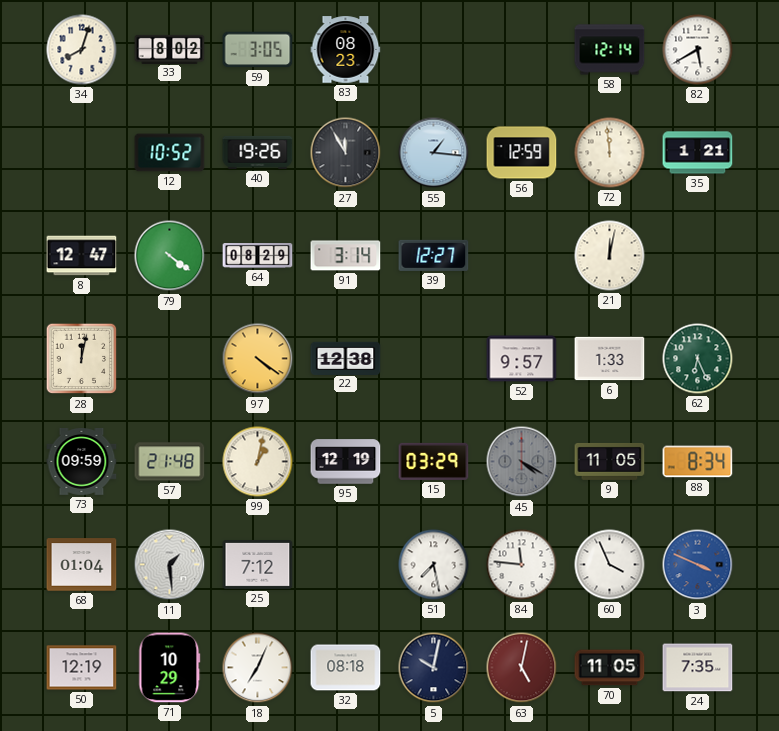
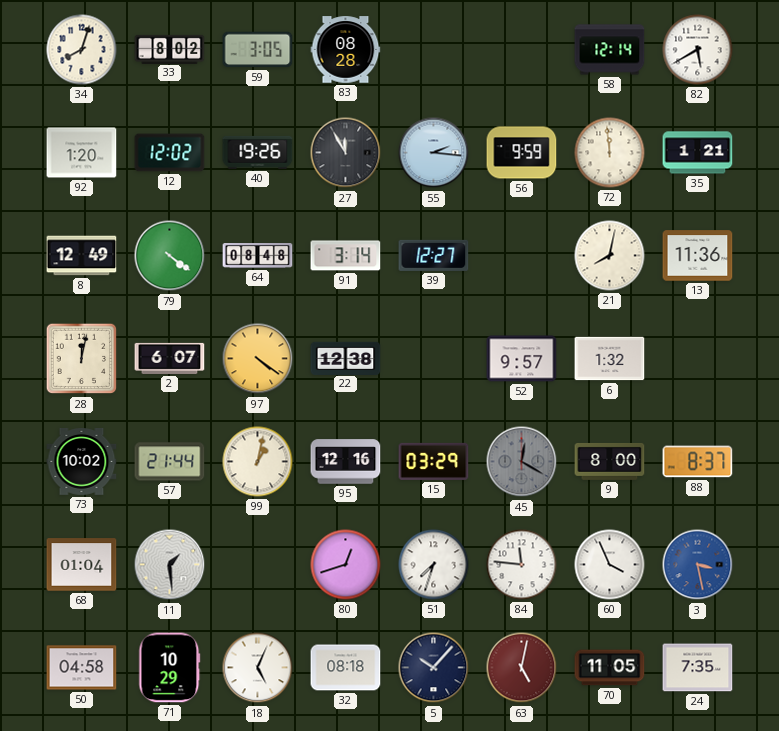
83: 08:23 -> 08:28 (346, 50)
92: none -> 1:20 (82, 153)
12: 10:52 -> 12:02 (170, 153)
55: 1:16 -> 2:16 (434, 153)
56: 12:59 -> 9:59 (522, 153)
8: 12:47 -> 12:49 (82, 256)
64: 08:29 -> 08:48 (258, 256)
21: 12:02 -> 8:02 (610, 256)
13: none -> 11:36 (698, 256)
2: none -> 6:07 (170, 358)
6: 1:33 -> 1:32 (610, 359)
62: 6:26 -> none (698, 359)
73: 09:59 -> 10:02 (82, 462)
57: 21:48 -> 21:44 (170, 462)
95: 12:19 -> 12:16 (346, 462)
45: 4:20 -> 12:20 (522, 462)
9: 11:05 -> 8:00 (610, 461)
88: 8:34 -> 8:37 (698, 462)
25: 7:12 -> none (258, 564)
80: none -> 12:42 (346, 565)
51: 7:28 -> 7:33 (434, 565)
3: 3:49 -> 3:28 (698, 565)
50: 12:19 -> 04:58 (82, 668)
18: 7:04 -> 5:04 (258, 668)
5: 10:02 -> 10:07 (434, 668)
